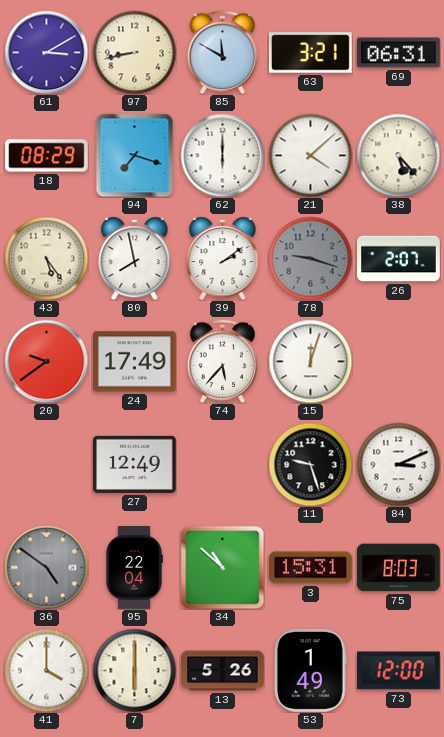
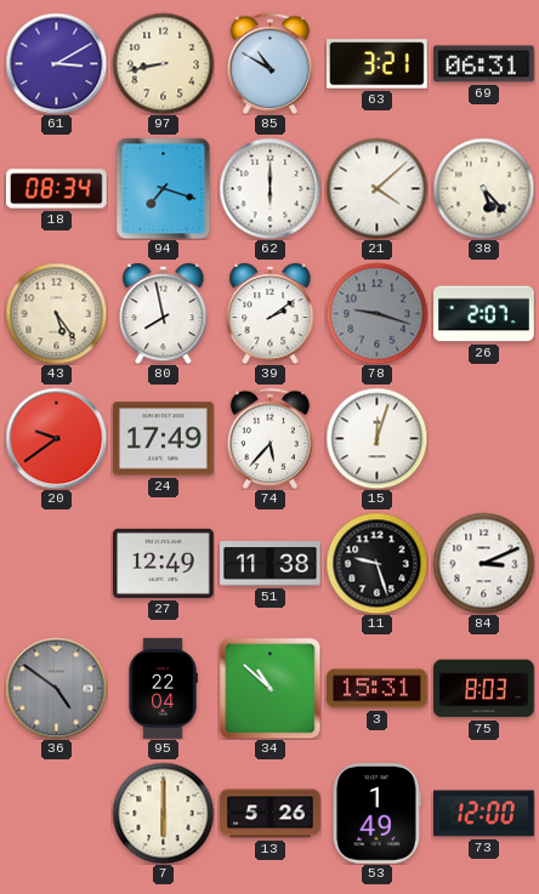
85: 11:50 -> 10:50 (271, 63)
18: 08:29 -> 08:34 (57, 189)
51: none -> 11:38 (271, 564)
41: 4:00 -> none (46, 670)
